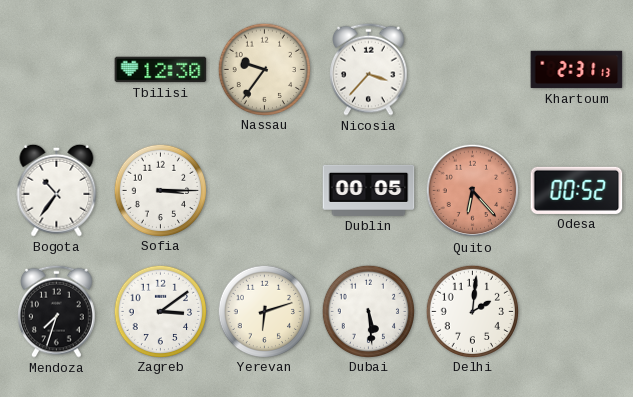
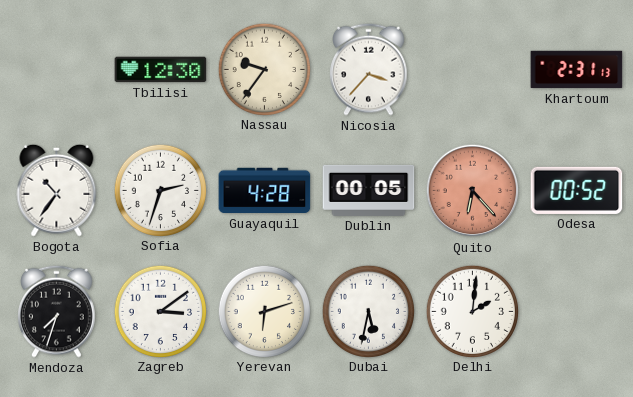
Sofia: 3:15 -> 2:33 (160, 190)
Guayaquil: none -> 4:28 (265, 191)
Dubai: 5:29 -> 5:32 (368, 311)
